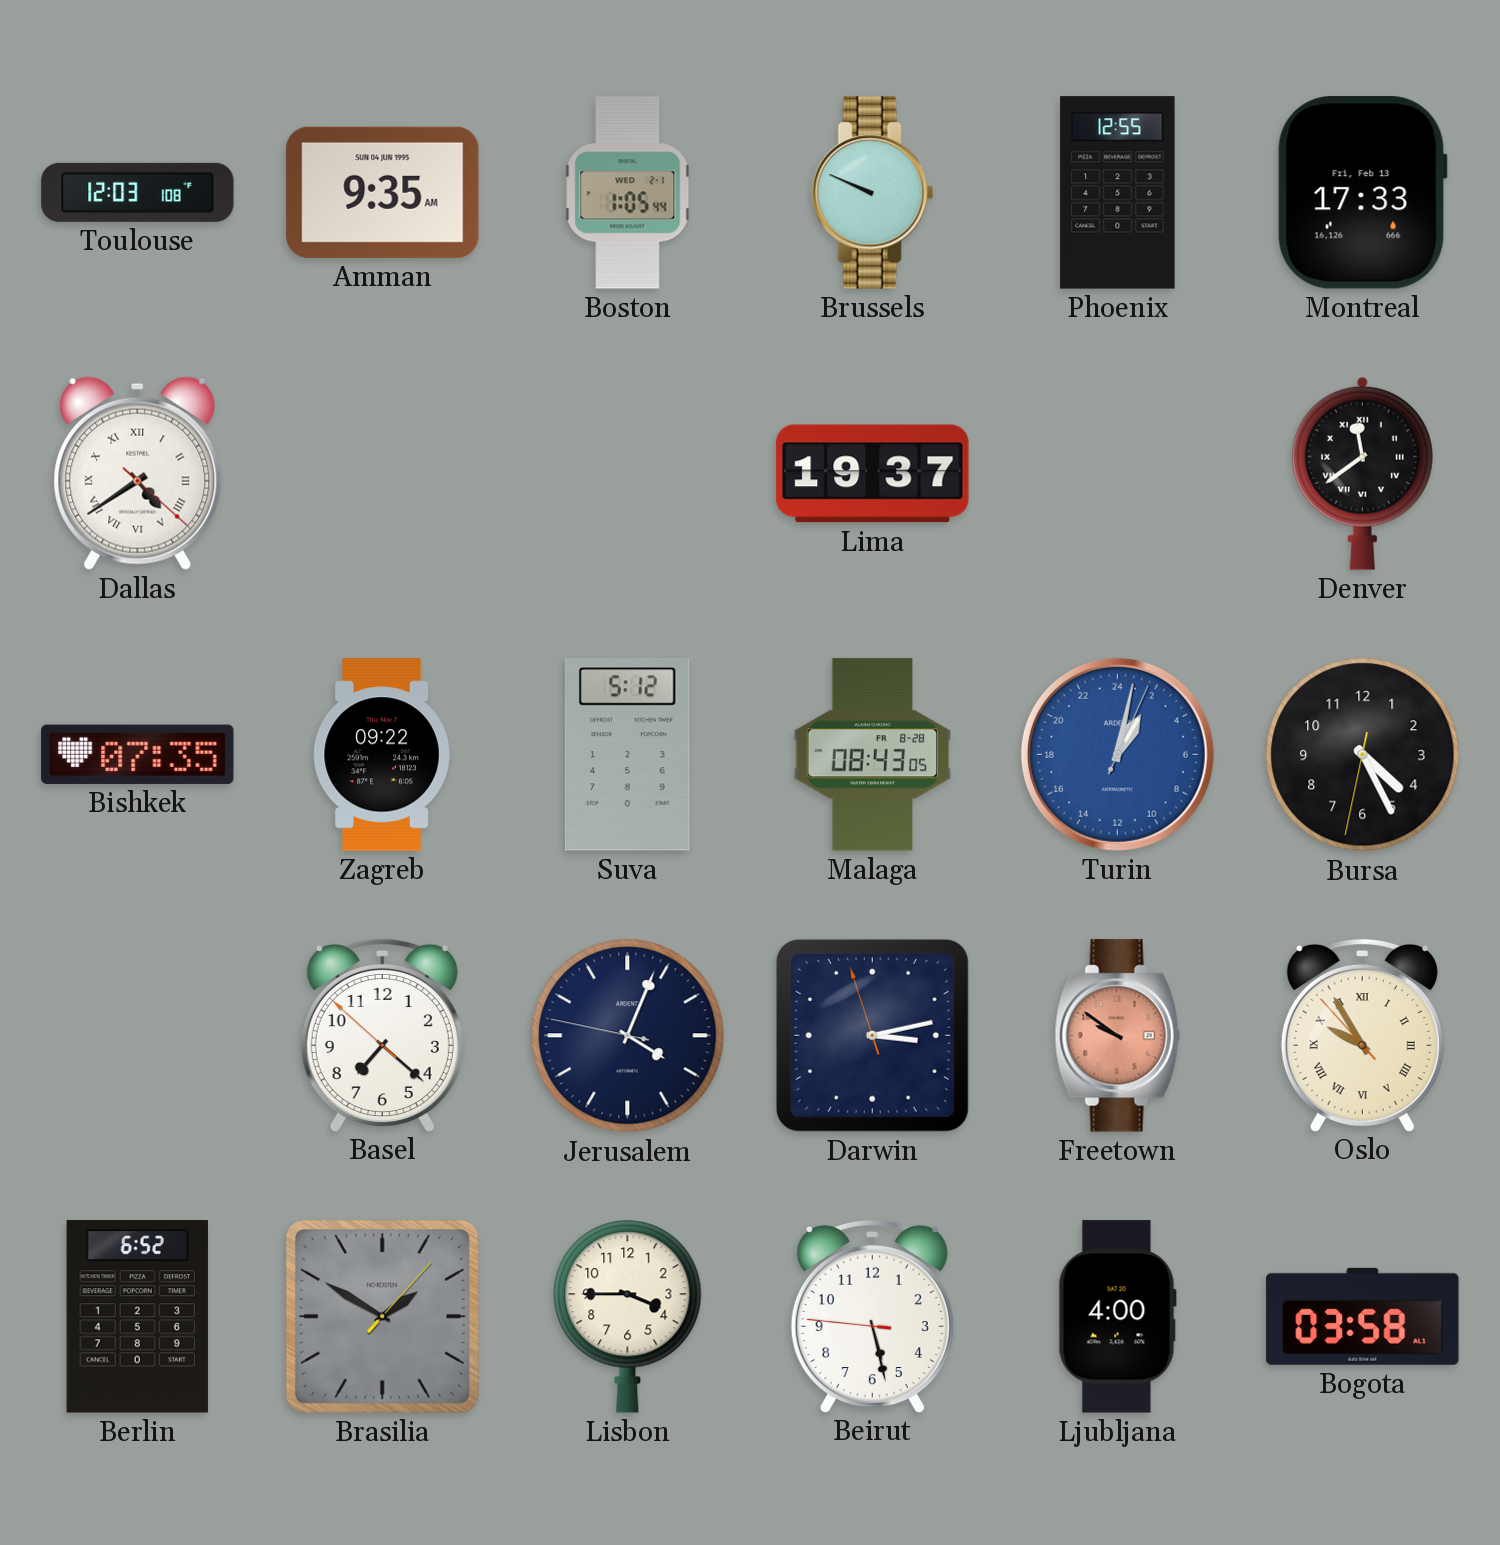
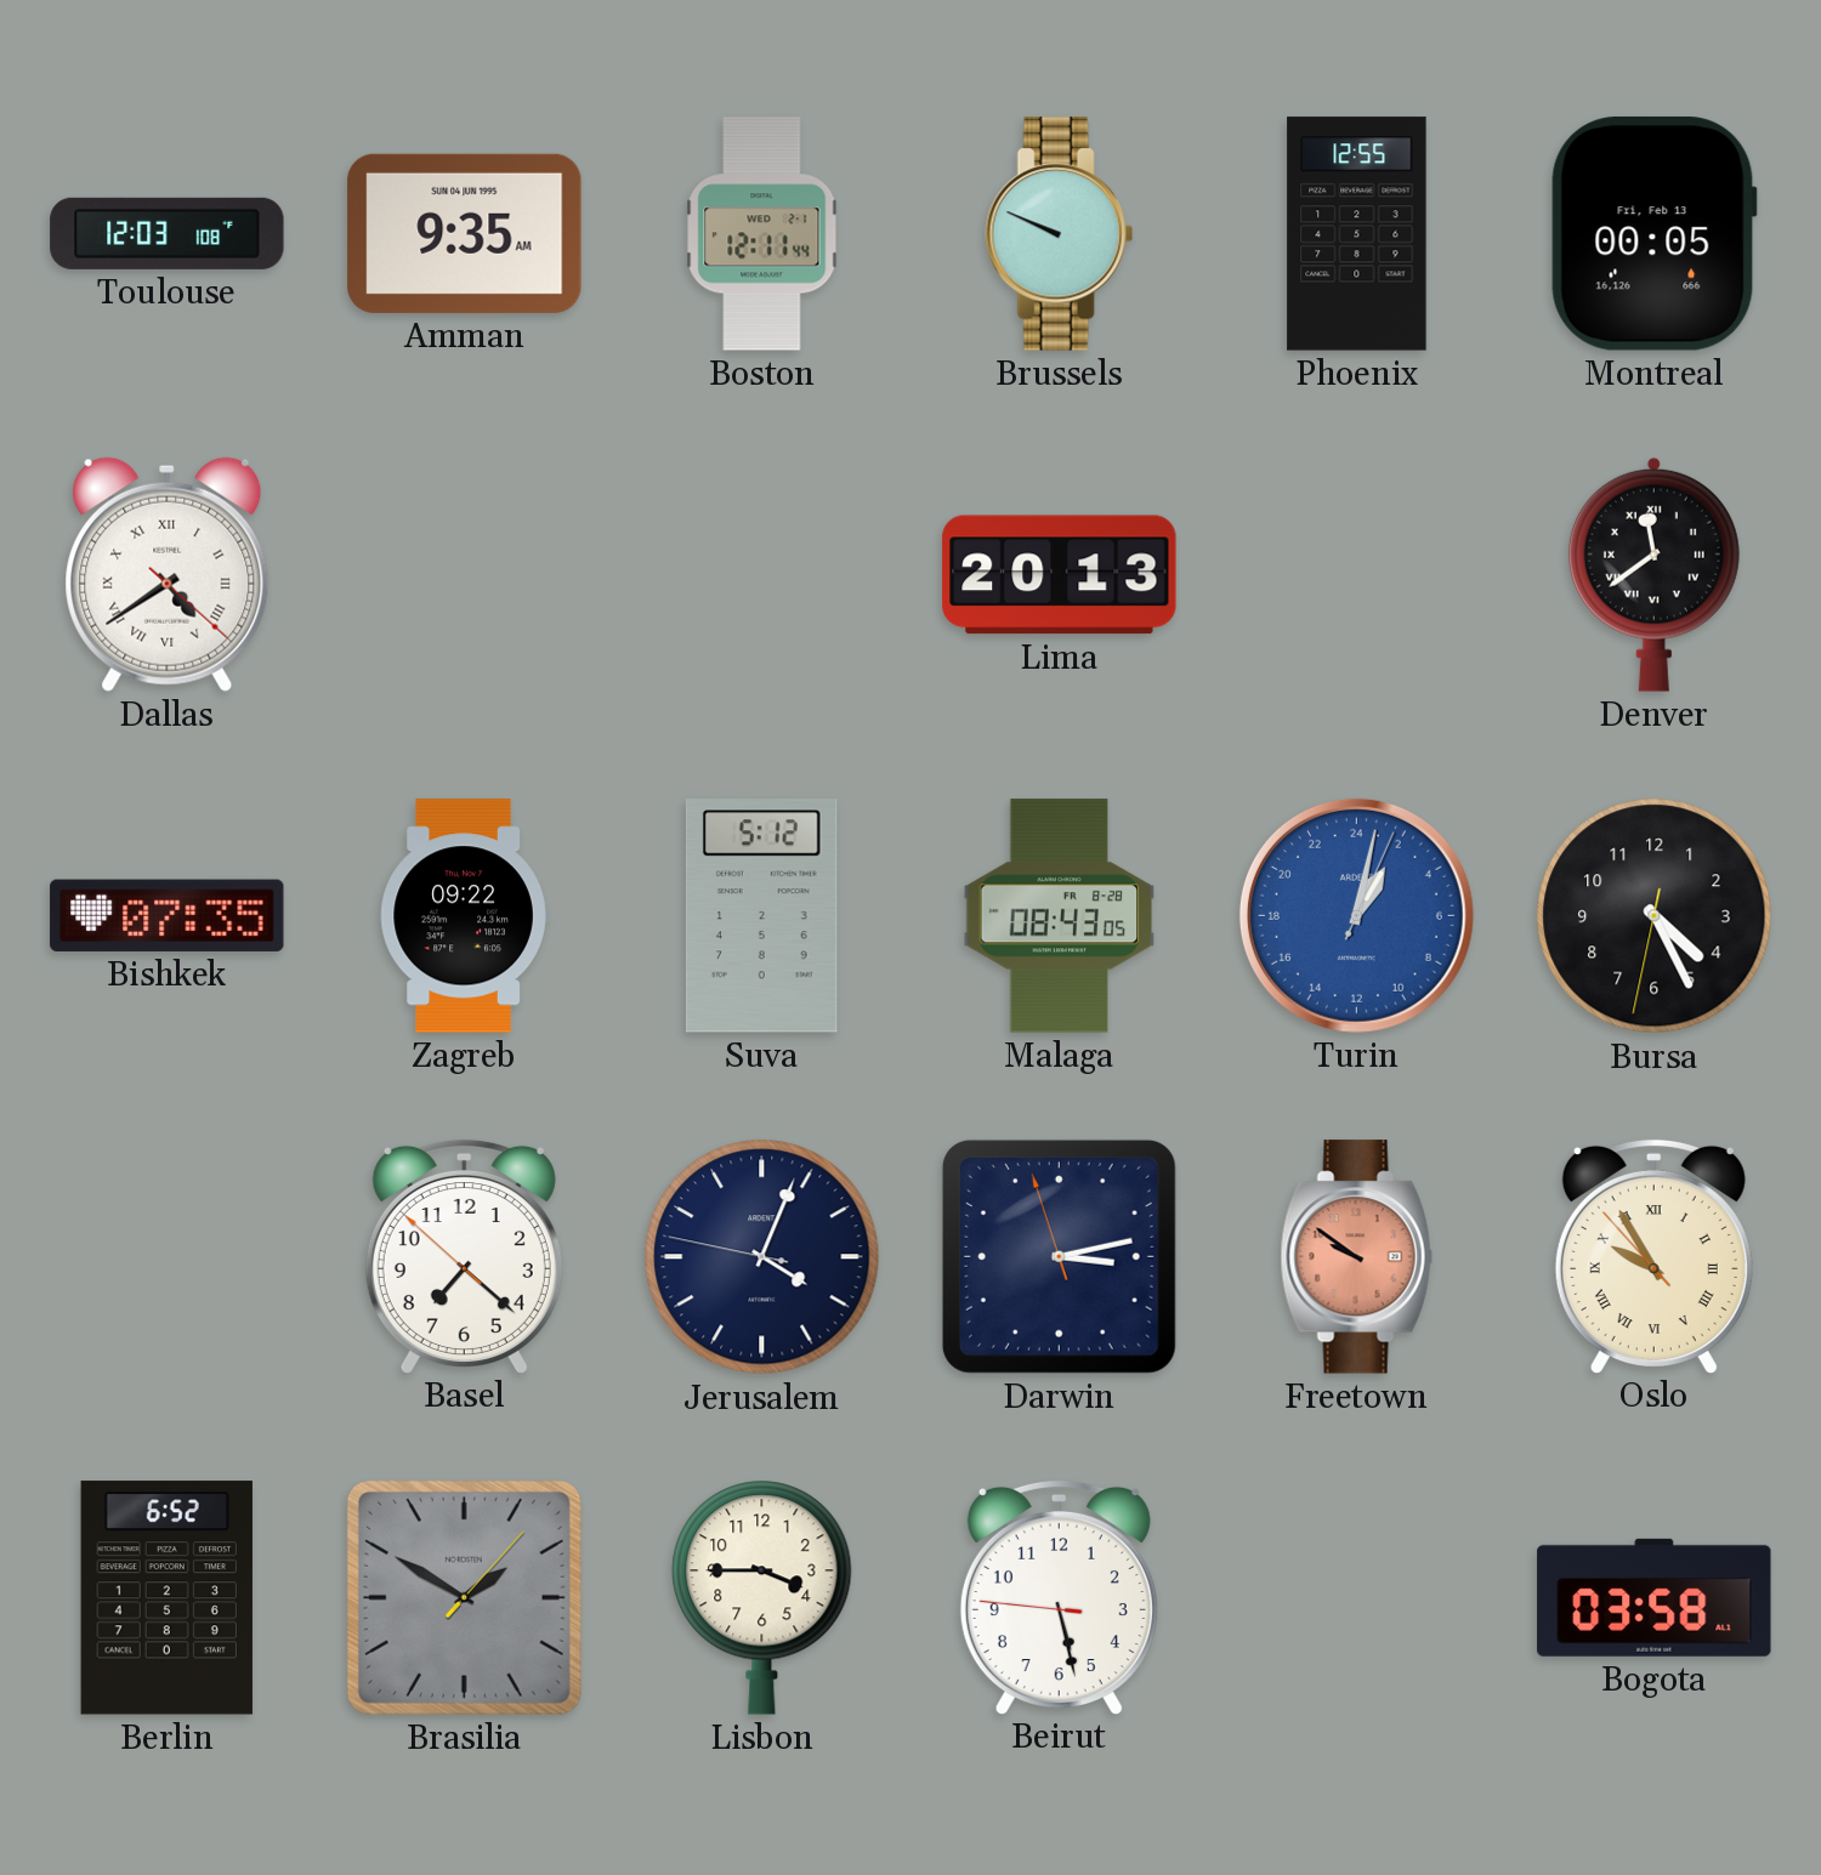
Boston: 1:05 -> 12:11 (762, 234)
Montreal: 17:33 -> 00:05 (1653, 234)
Lima: 19:37 -> 20:13 (1060, 575)
Ljubljana: 4:00 -> none (1117, 1317)
